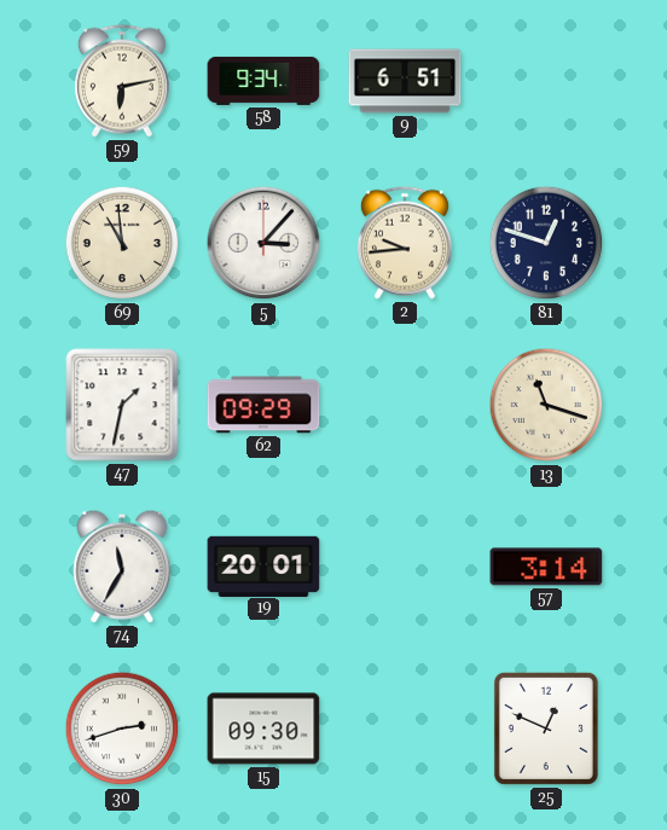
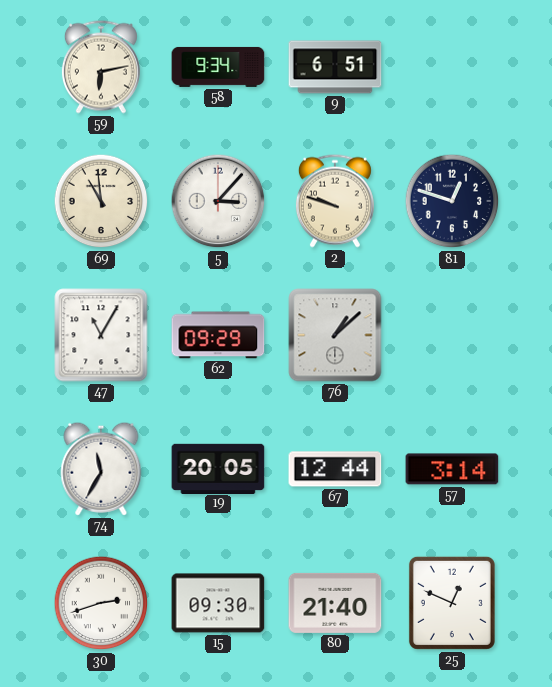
2: 9:44 -> 9:48 (335, 201)
47: 1:32 -> 11:05 (101, 335)
76: none -> 1:08 (335, 335)
13: 11:18 -> none (546, 405)
19: 20:01 -> 20:05 (218, 468)
67: none -> 12:44 (335, 469)
80: none -> 21:40 (335, 603)
